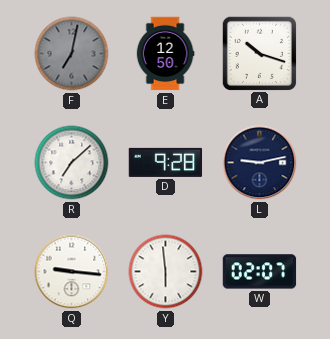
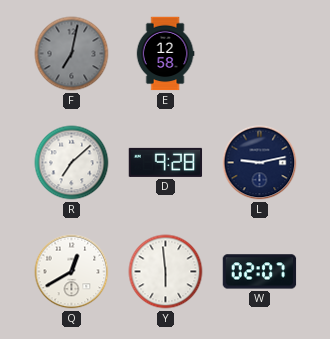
E: 12:50 -> 12:58 (165, 54)
A: 10:18 -> none (259, 53)
Q: 9:16 -> 12:40 (72, 272)
